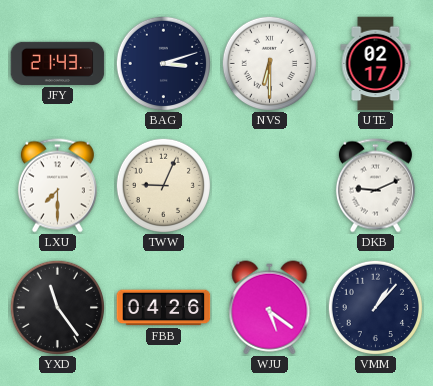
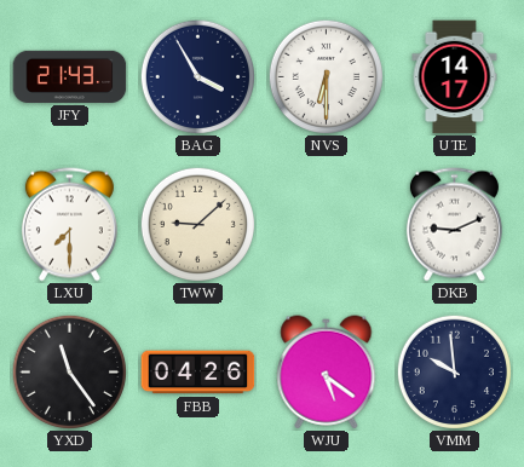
BAG: 3:12 -> 3:55 (197, 76)
UTE: 02:17 -> 14:17 (455, 77)
TWW: 9:04 -> 9:08 (197, 224)
VMM: 1:07 -> 9:59 (454, 371)
